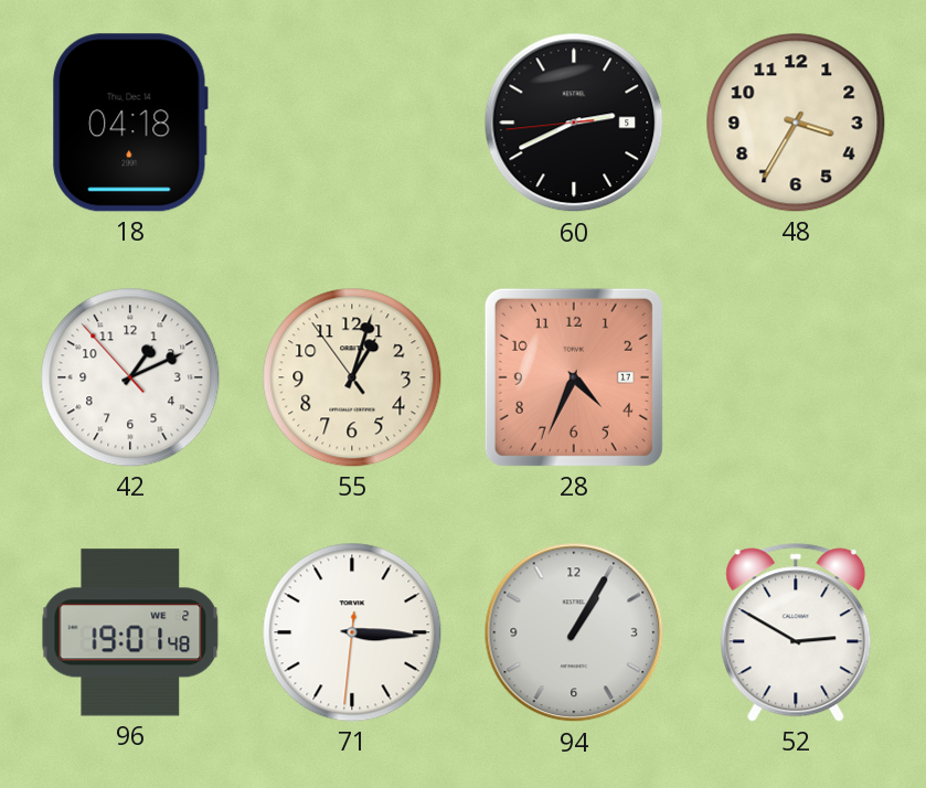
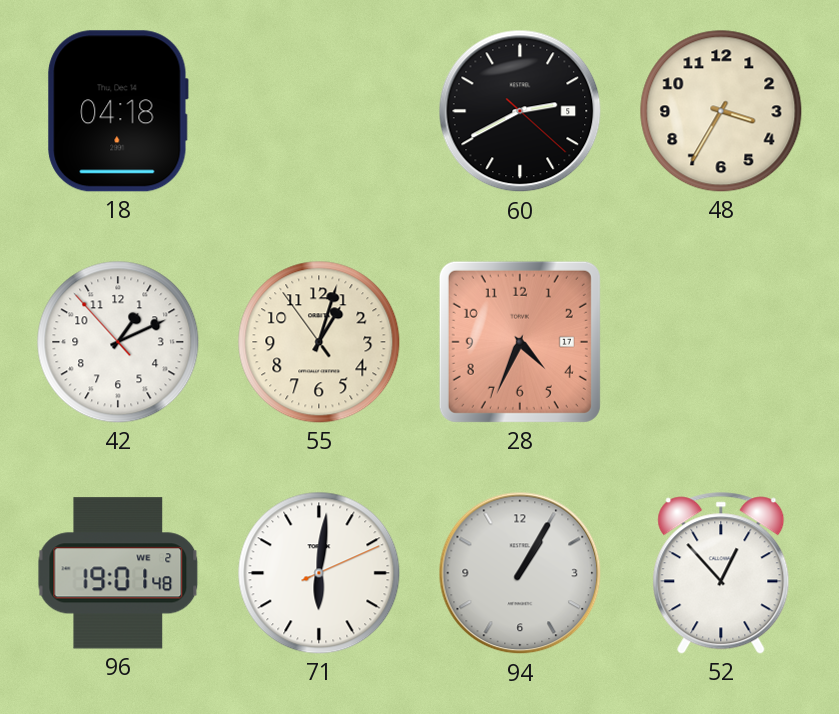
60: 2:40:44 -> 2:40:22 (520, 111)
71: 3:15 -> 6:01 (319, 573)
52: 2:50 -> 12:53 (721, 573)
